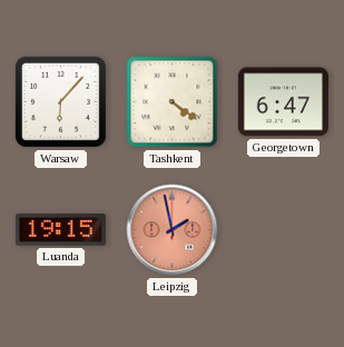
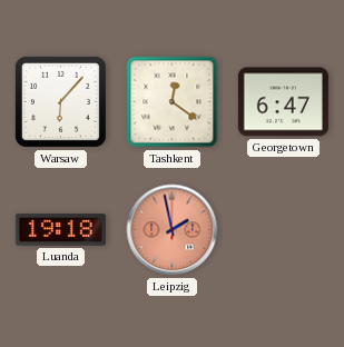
Tashkent: 4:21 -> 12:21 (173, 102)
Luanda: 19:15 -> 19:18 (60, 230)
